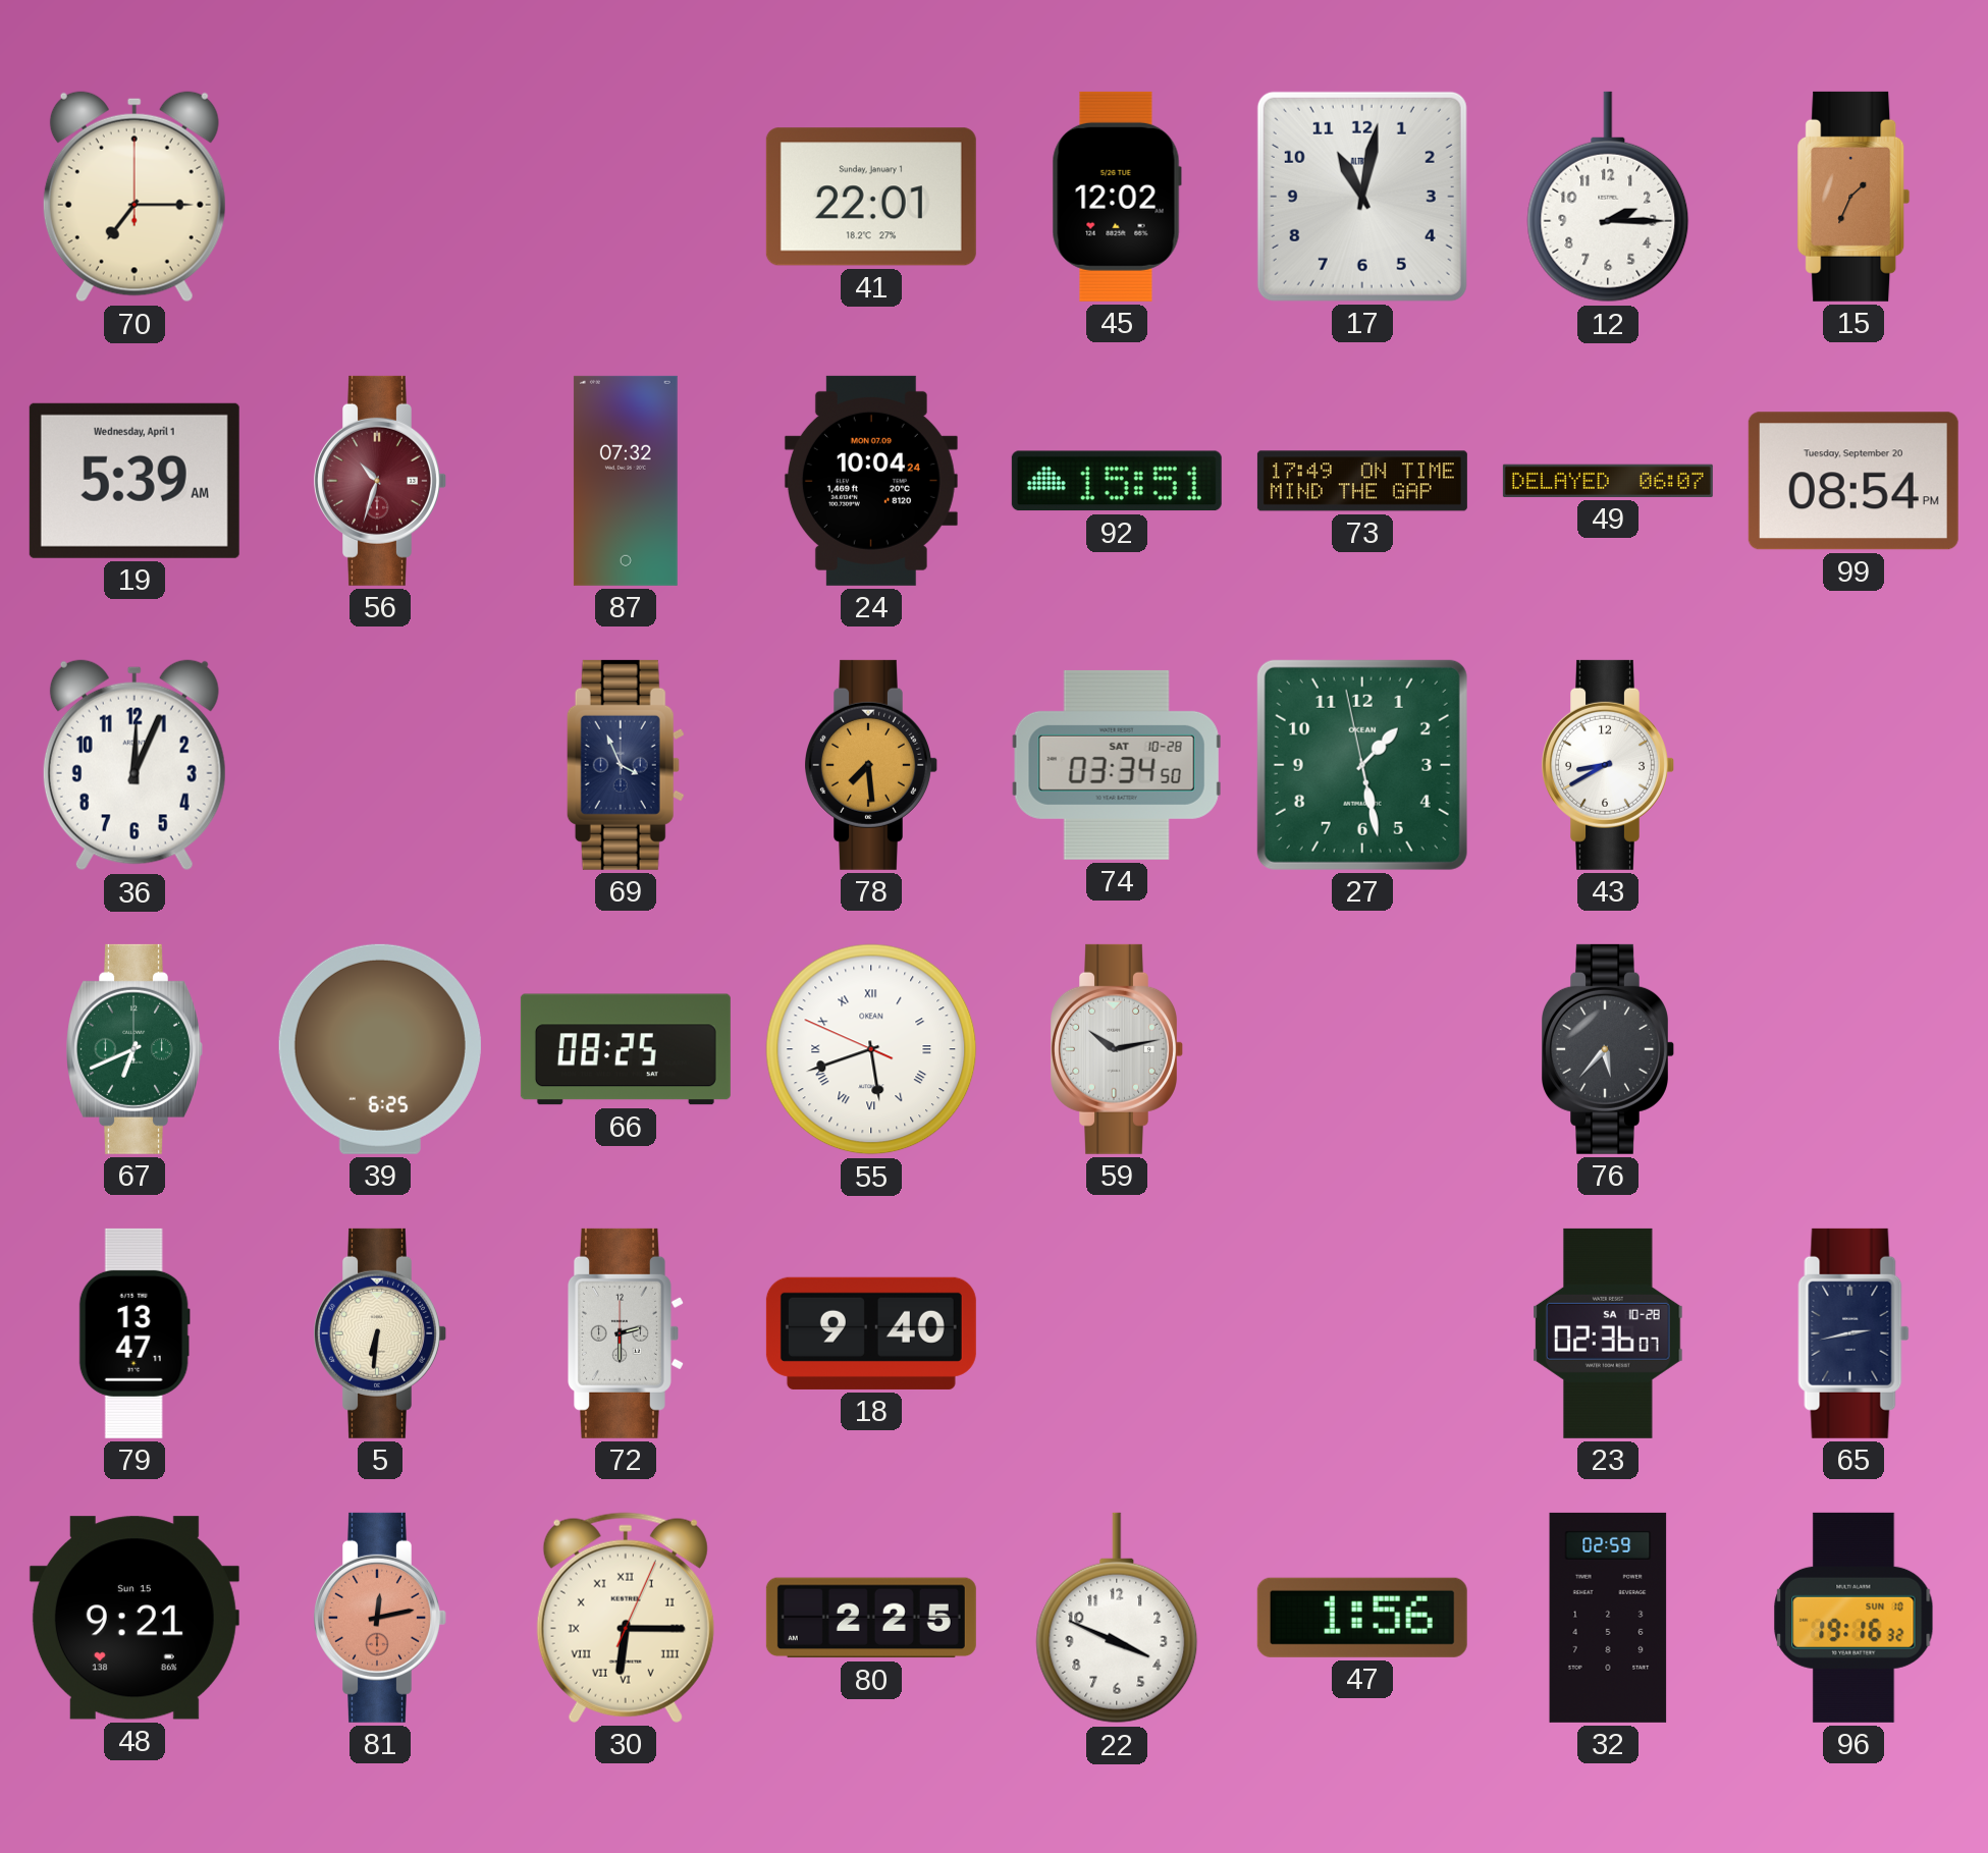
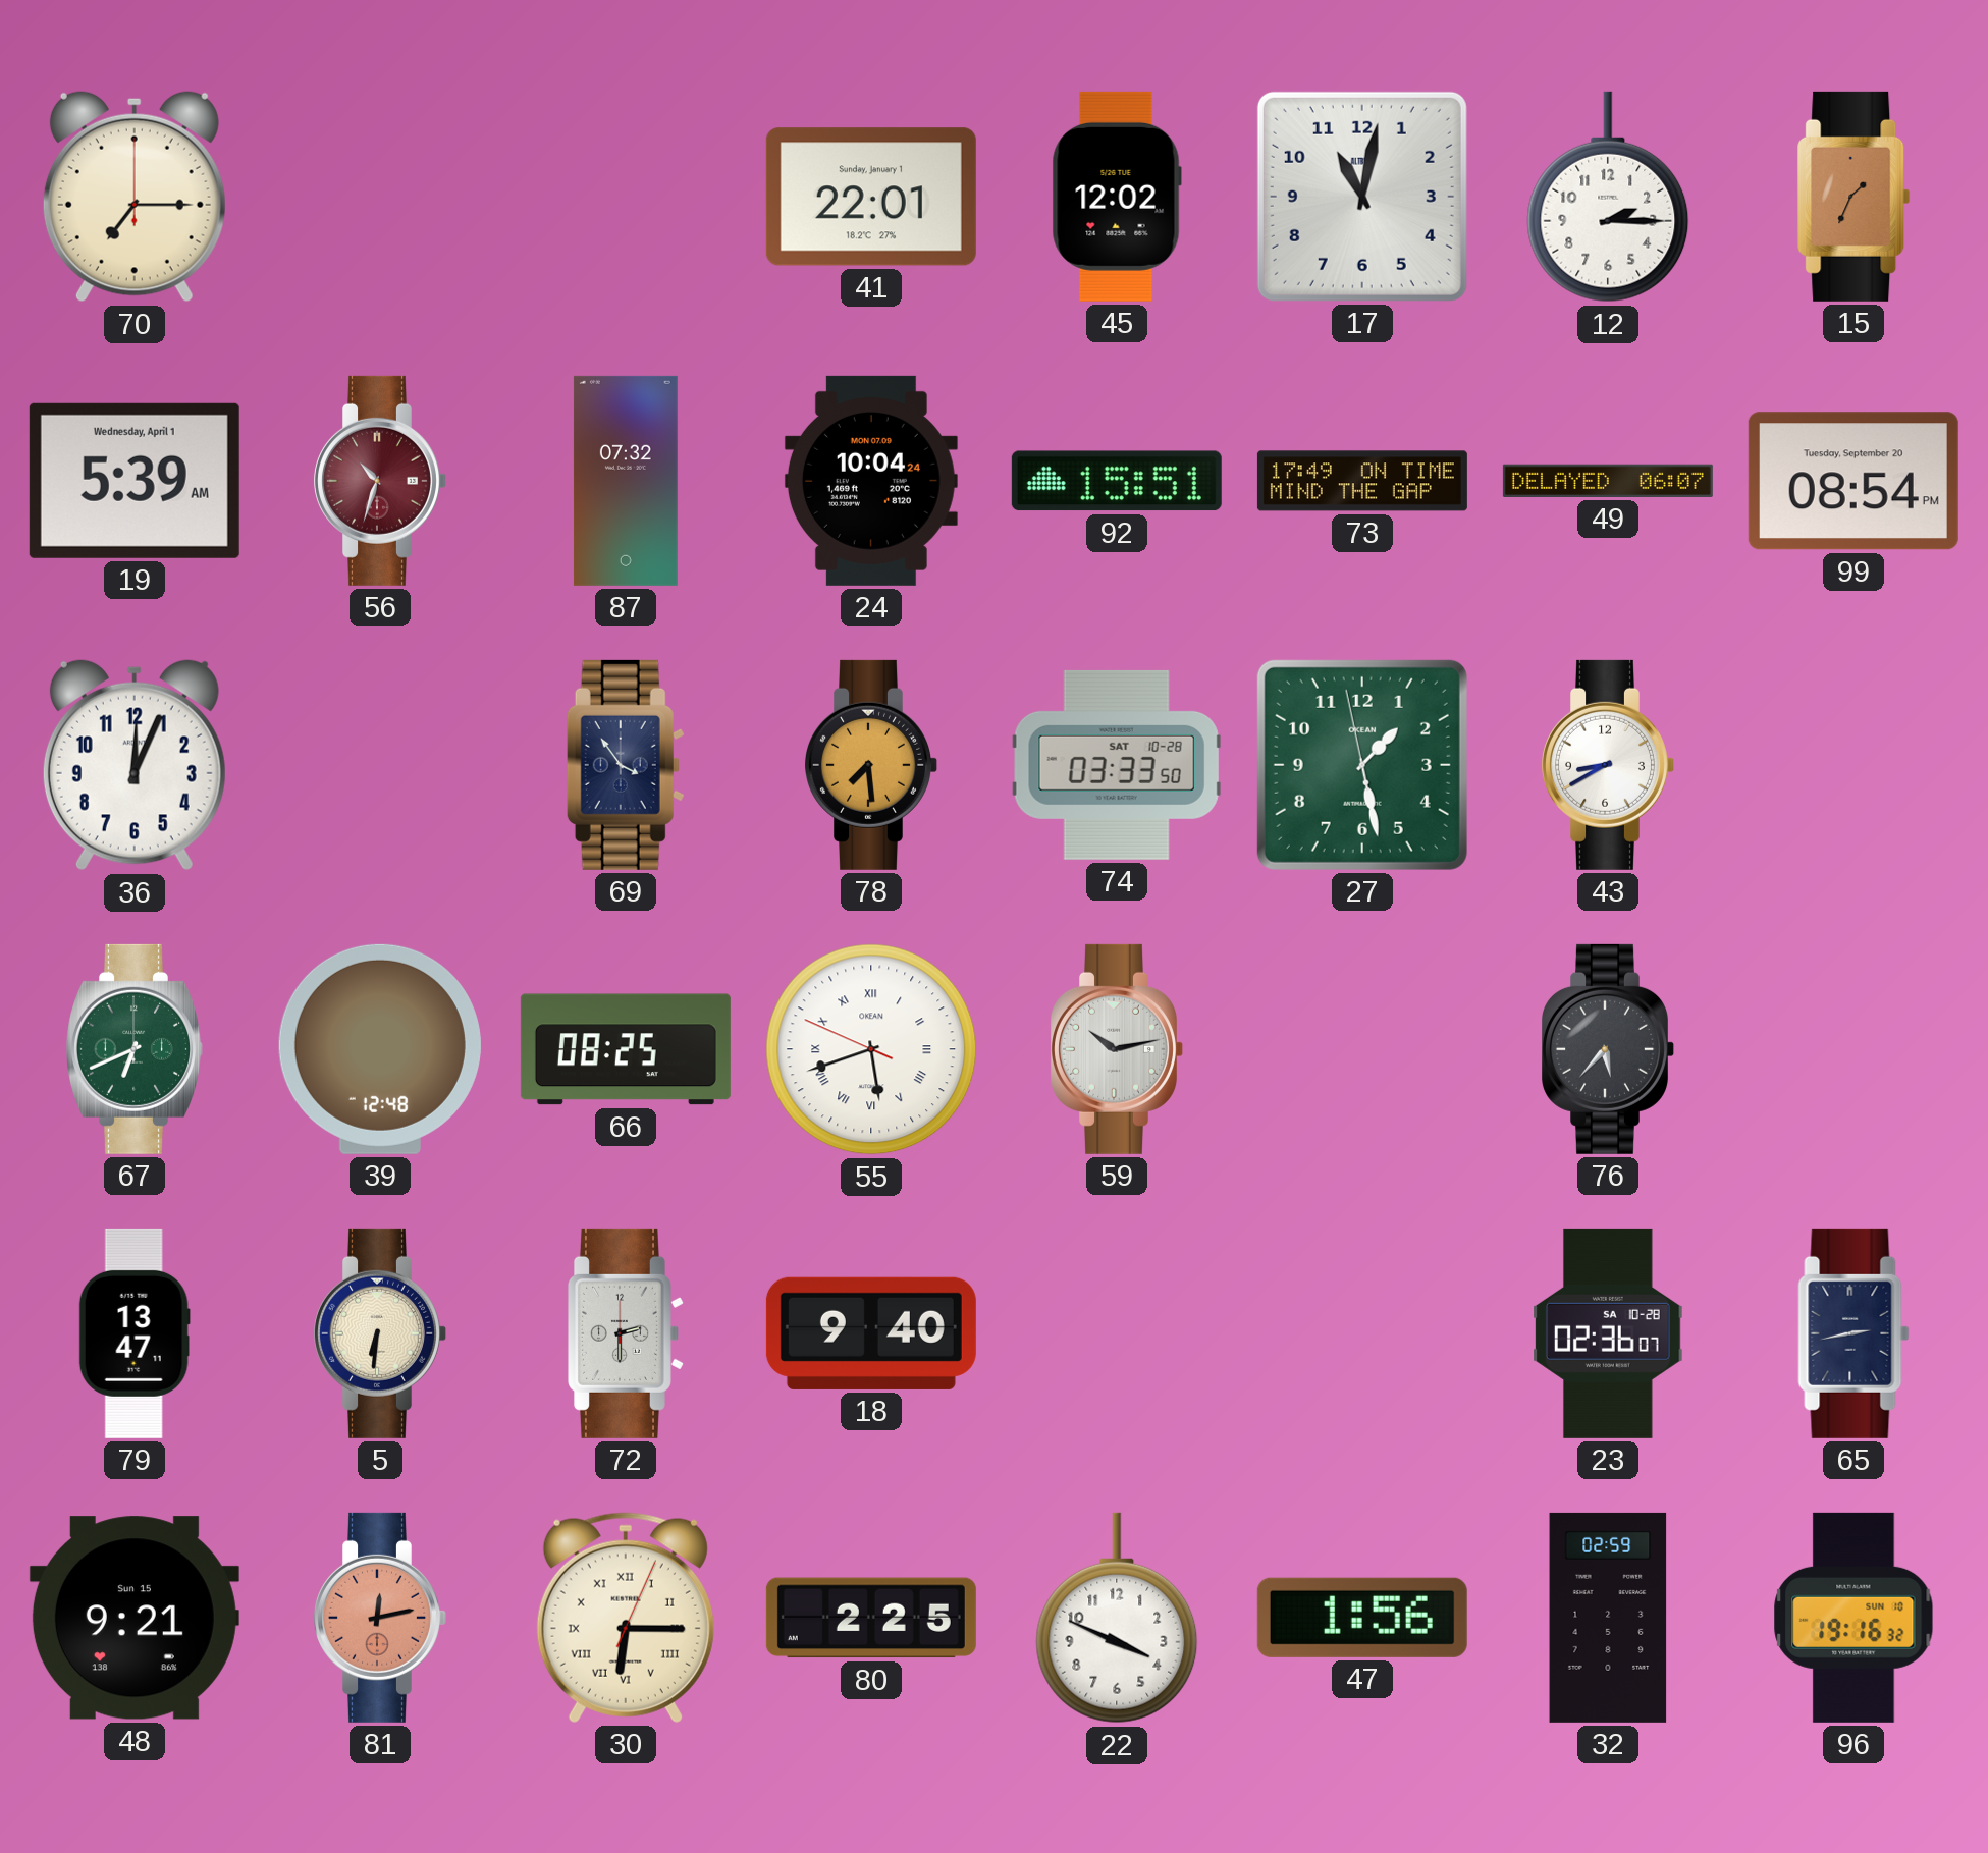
69: 3:56 -> 3:54 (626, 765)
74: 03:34 -> 03:33 (1117, 765)
39: 6:25 -> 12:48 (380, 1049)
